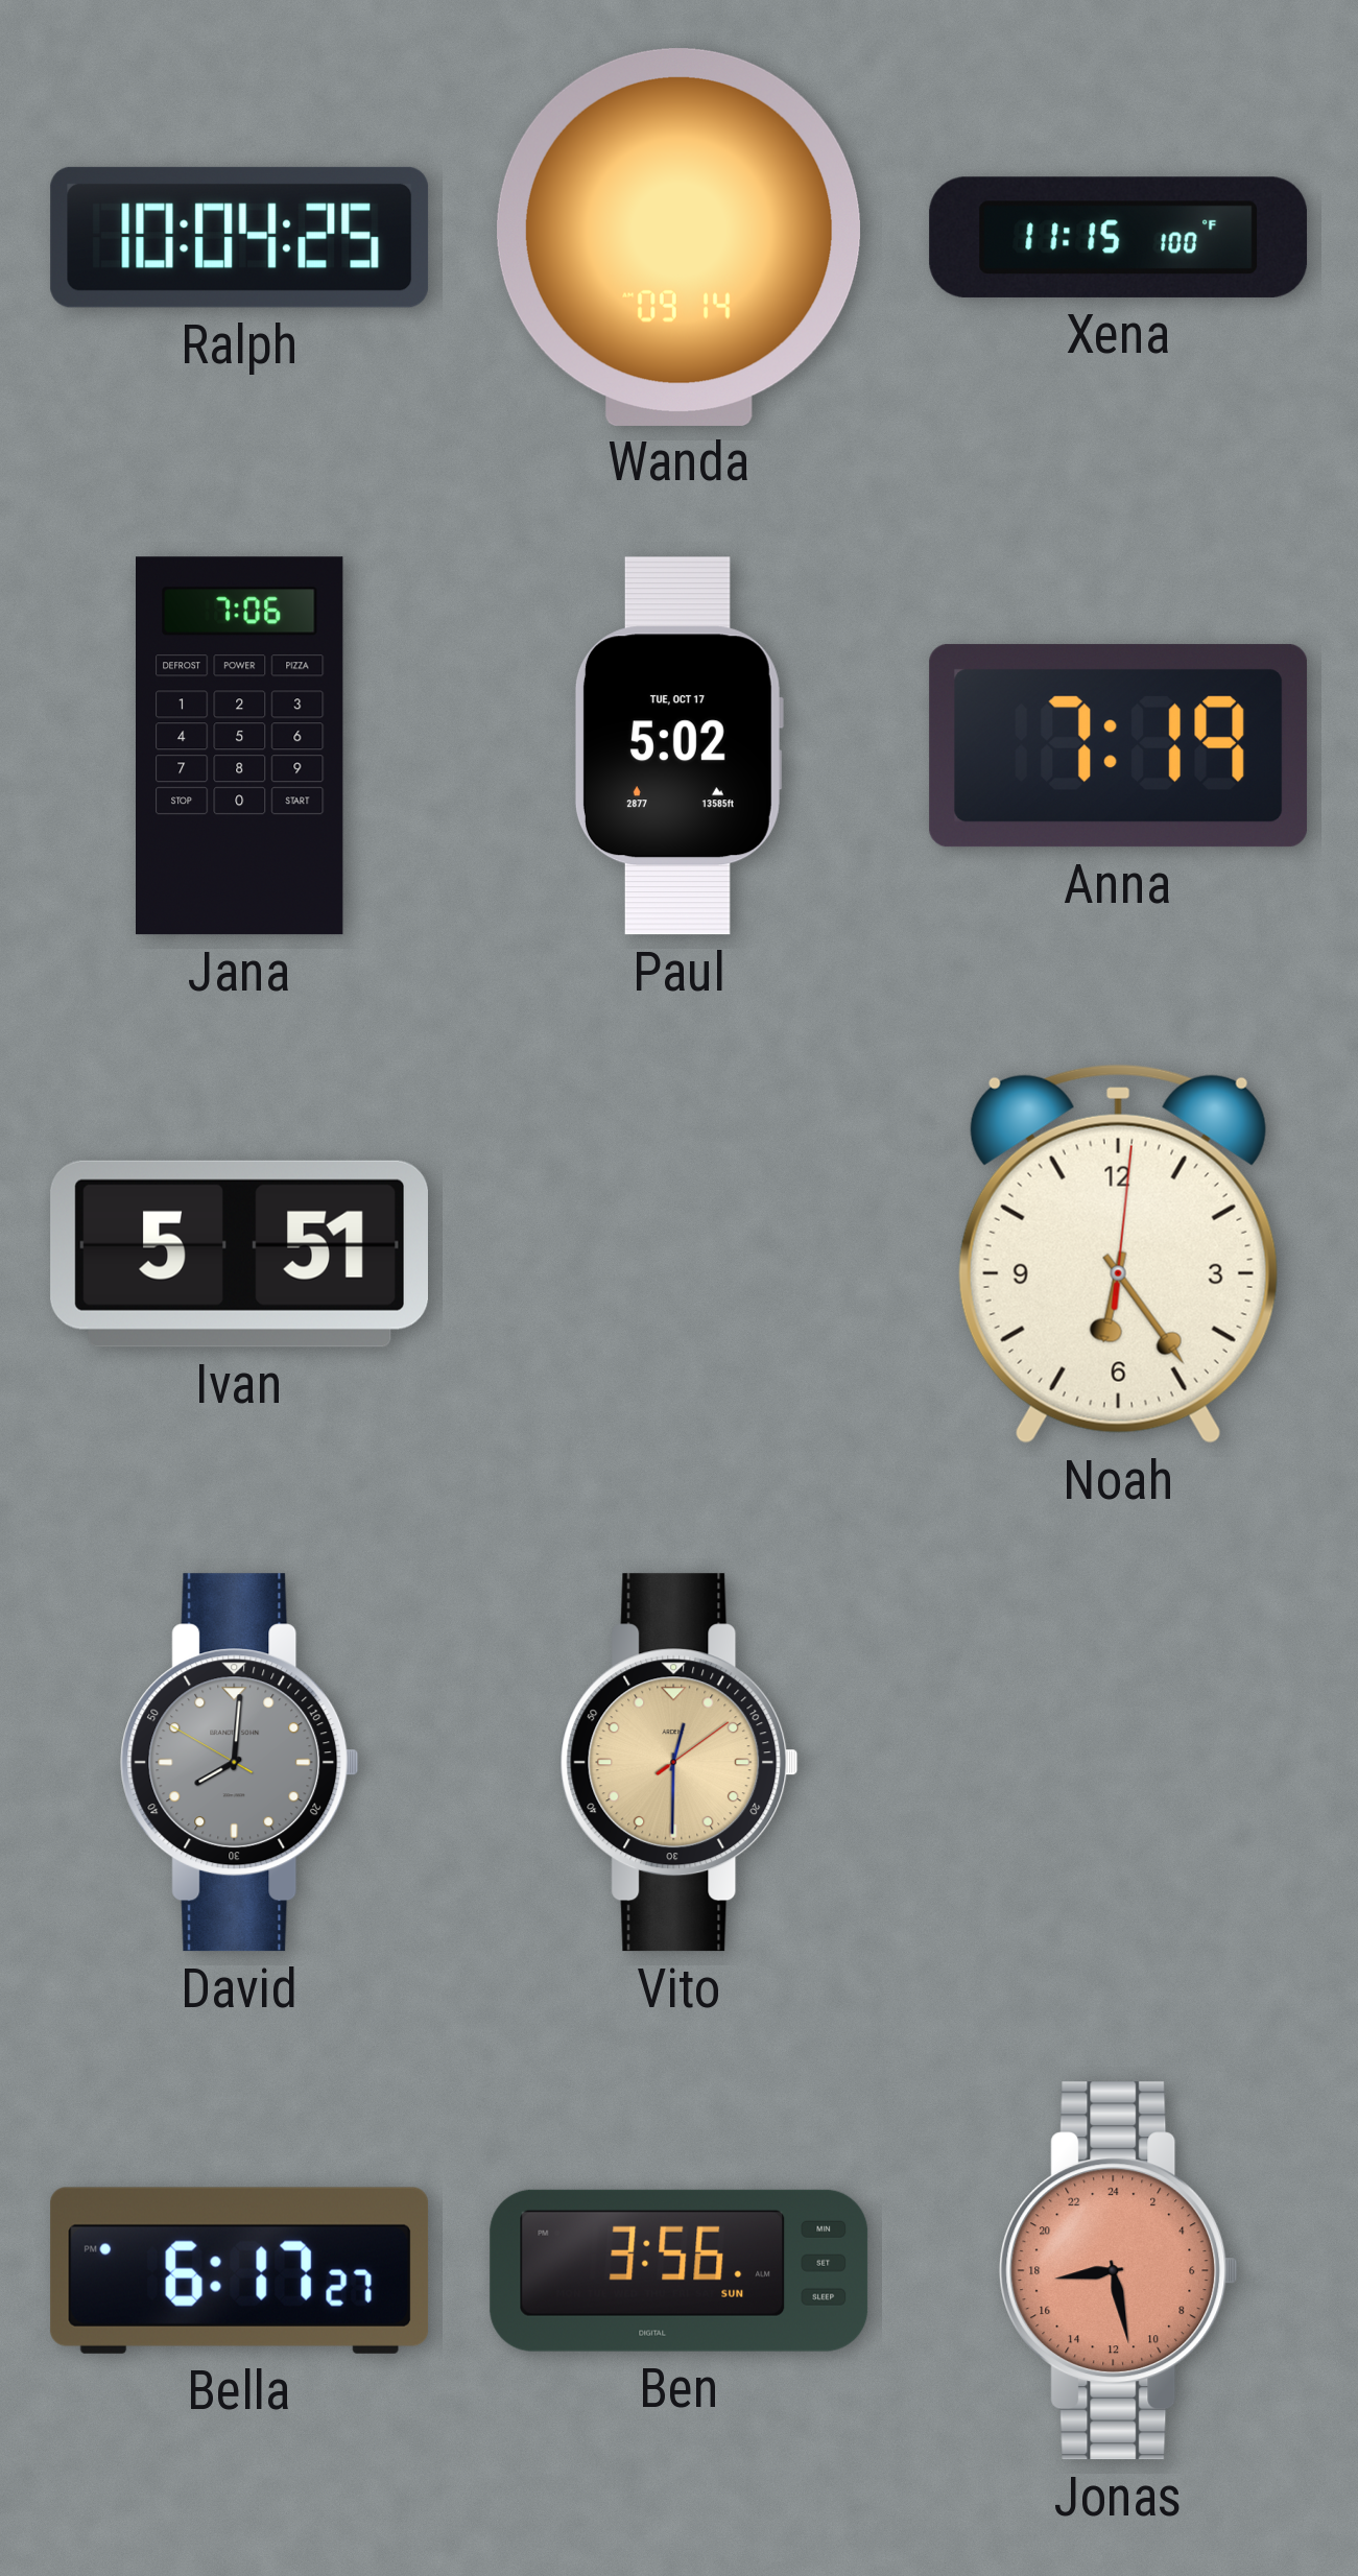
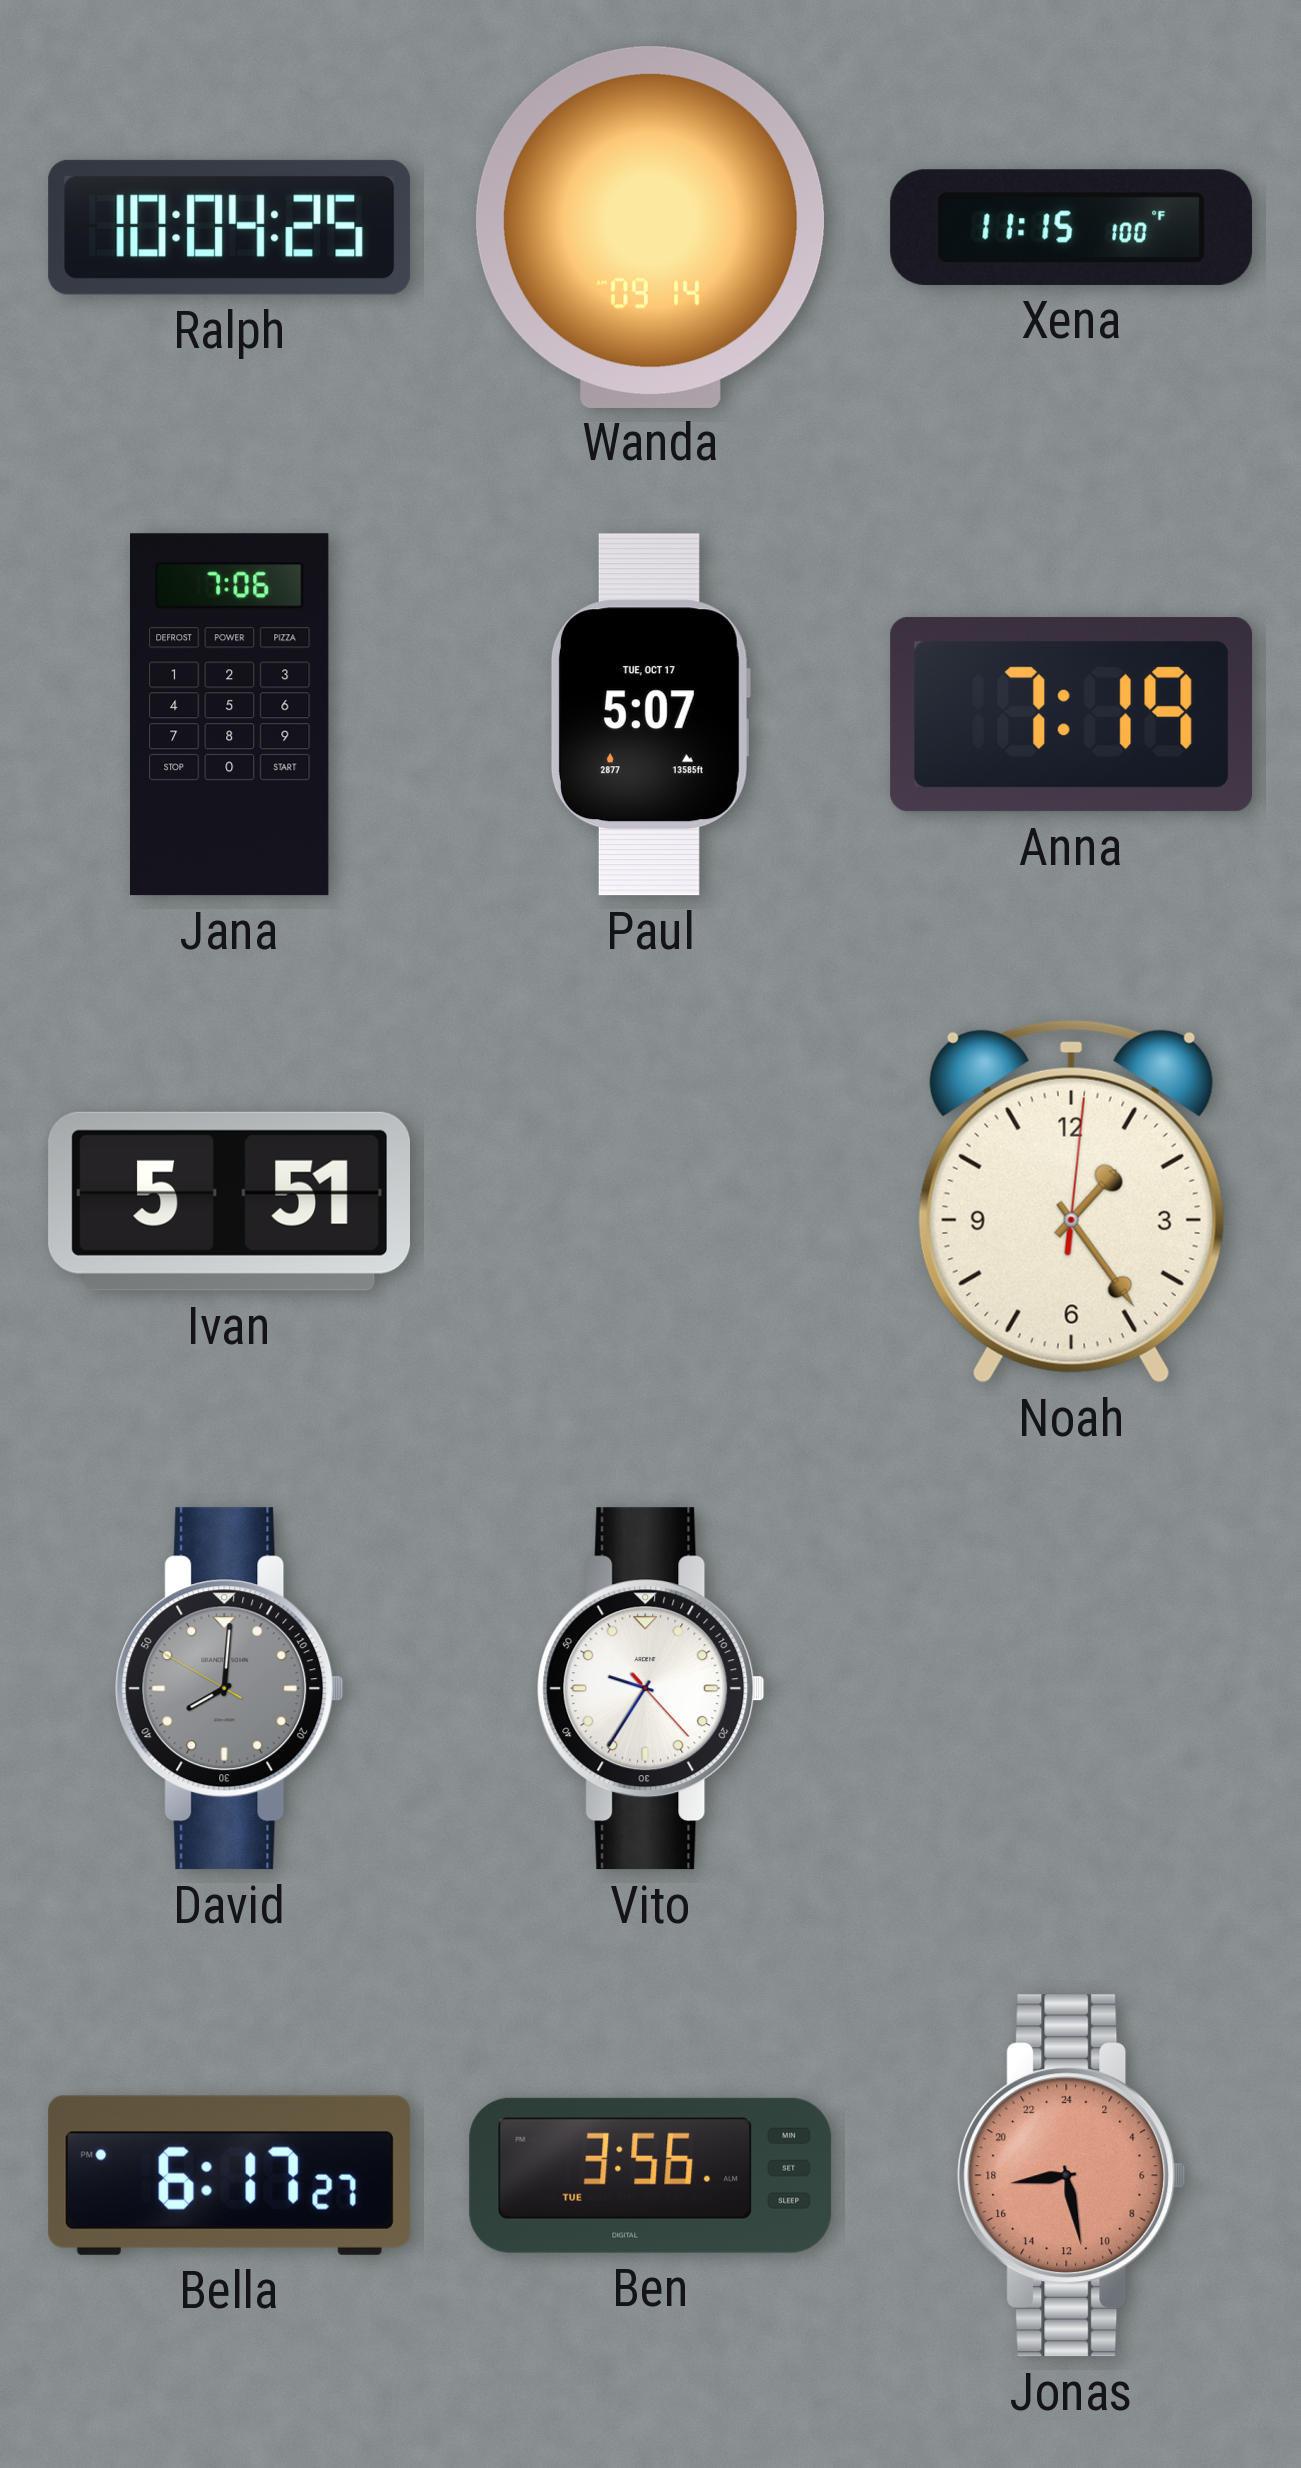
Paul: 5:02 -> 5:07 (650, 715)
Noah: 6:24 -> 1:24 (1071, 1201)
Vito: 12:30 -> 9:35 (651, 1689)
Vito dial: champagne -> white (651, 1689)
Ben date: SUN -> TUE (651, 2175)
